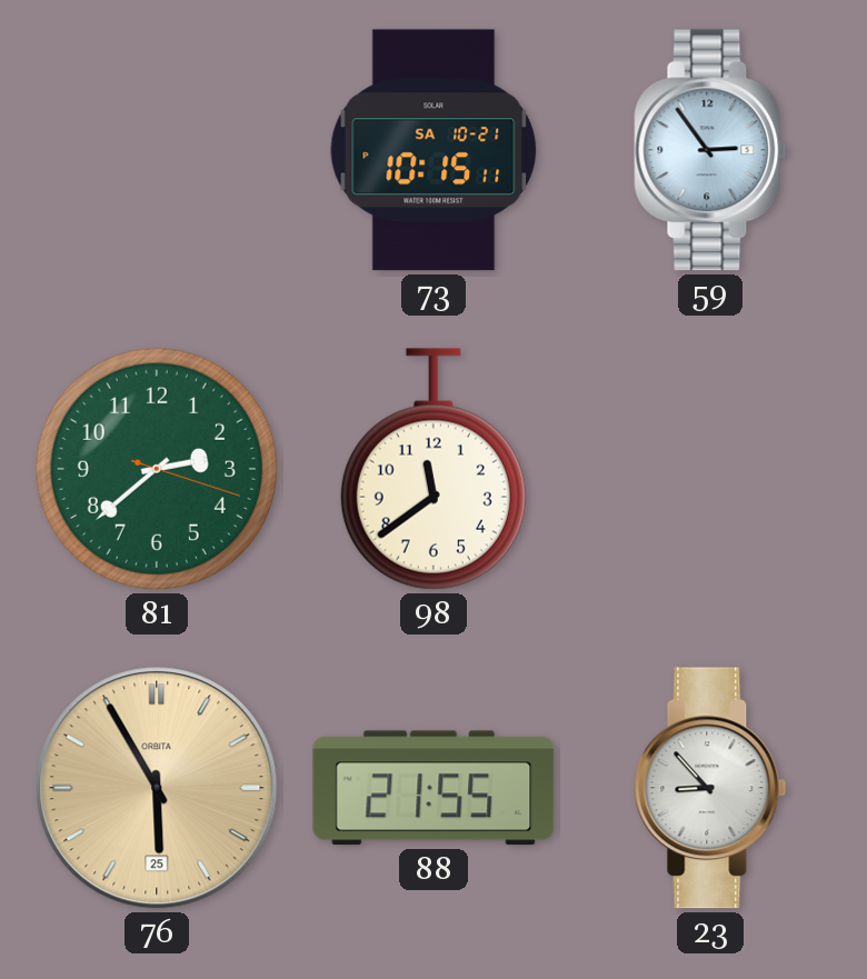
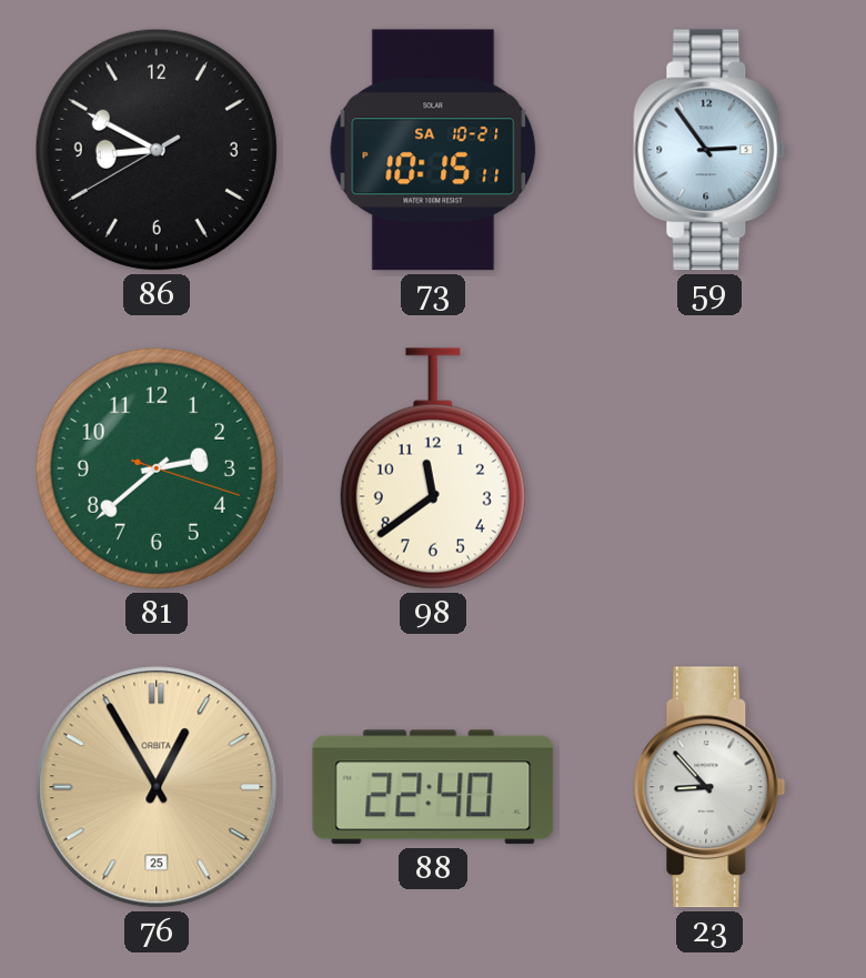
86: none -> 8:49 (157, 150)
76: 5:55 -> 12:55 (157, 787)
88: 21:55 -> 22:40 (433, 787)
